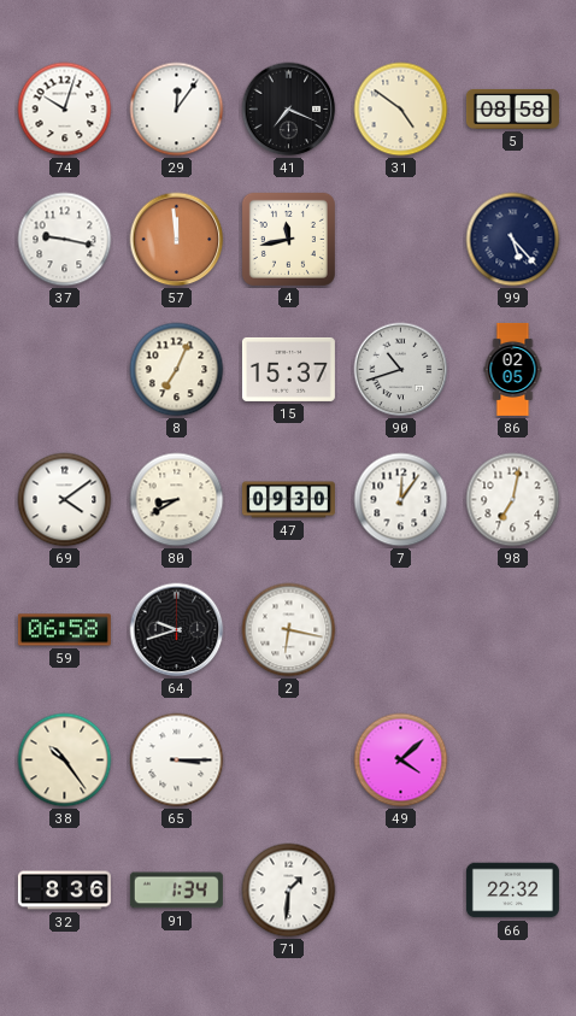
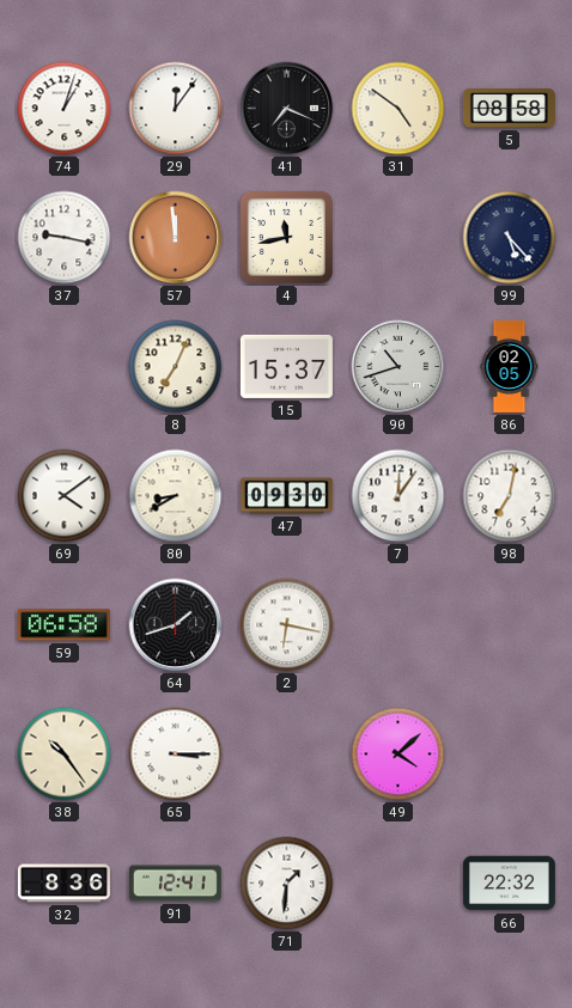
74: 10:03 -> 1:03 (65, 109)
64: 9:42 -> 1:42 (176, 625)
91: 1:34 -> 12:41 (175, 884)
